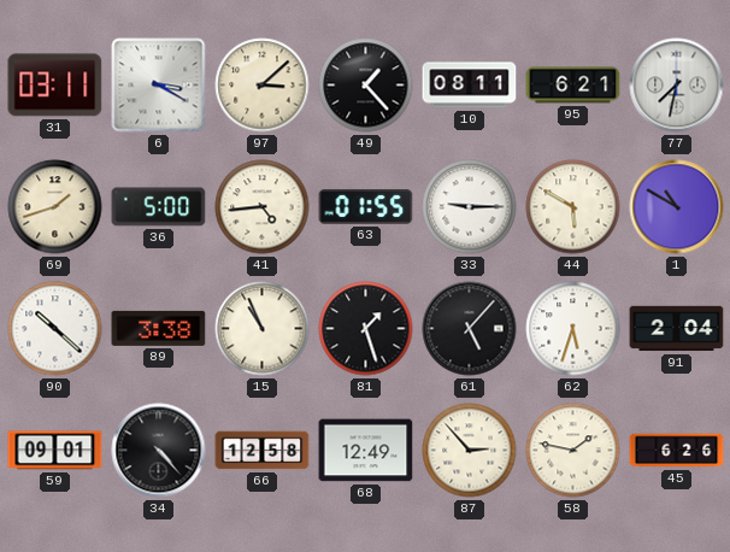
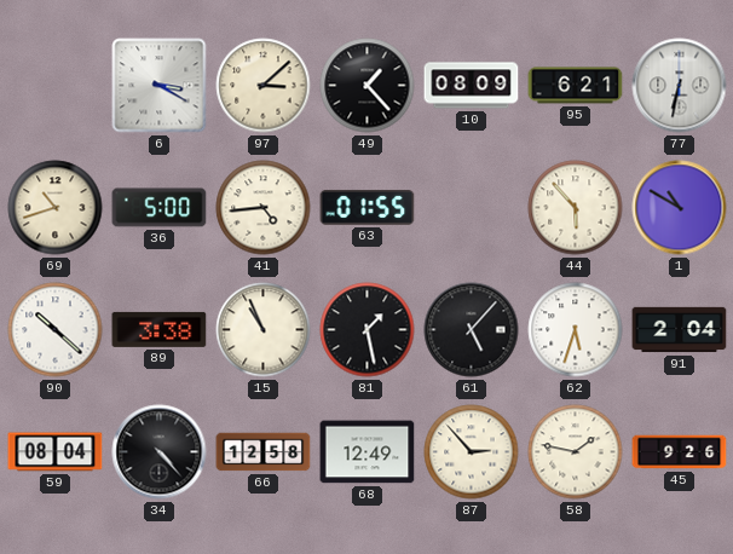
31: 03:11 -> none (55, 86)
10: 08:11 -> 08:09 (472, 86)
77: 7:32 -> 6:32 (680, 86)
69: 1:42 -> 10:42 (56, 208)
33: 9:15 -> none (470, 207)
44: 5:50 -> 5:53 (576, 208)
81: 1:27 -> 1:28 (368, 330)
59: 09:01 -> 08:04 (56, 452)
45: 6:26 -> 9:26 (680, 452)
